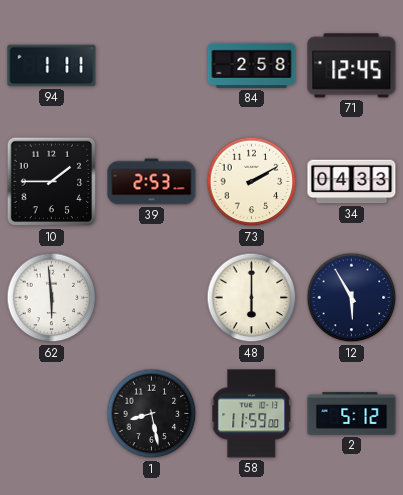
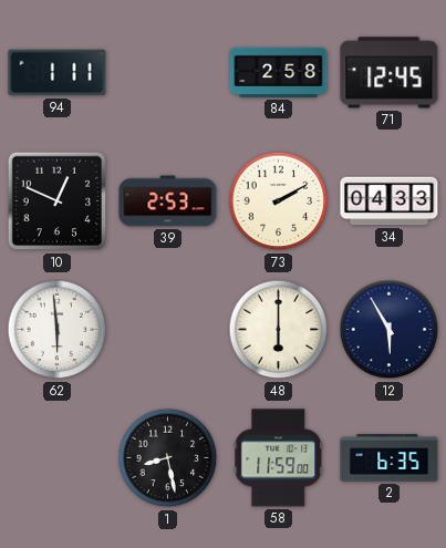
10: 1:45 -> 12:49 (58, 201)
2: 5:12 -> 6:35 (390, 458)
